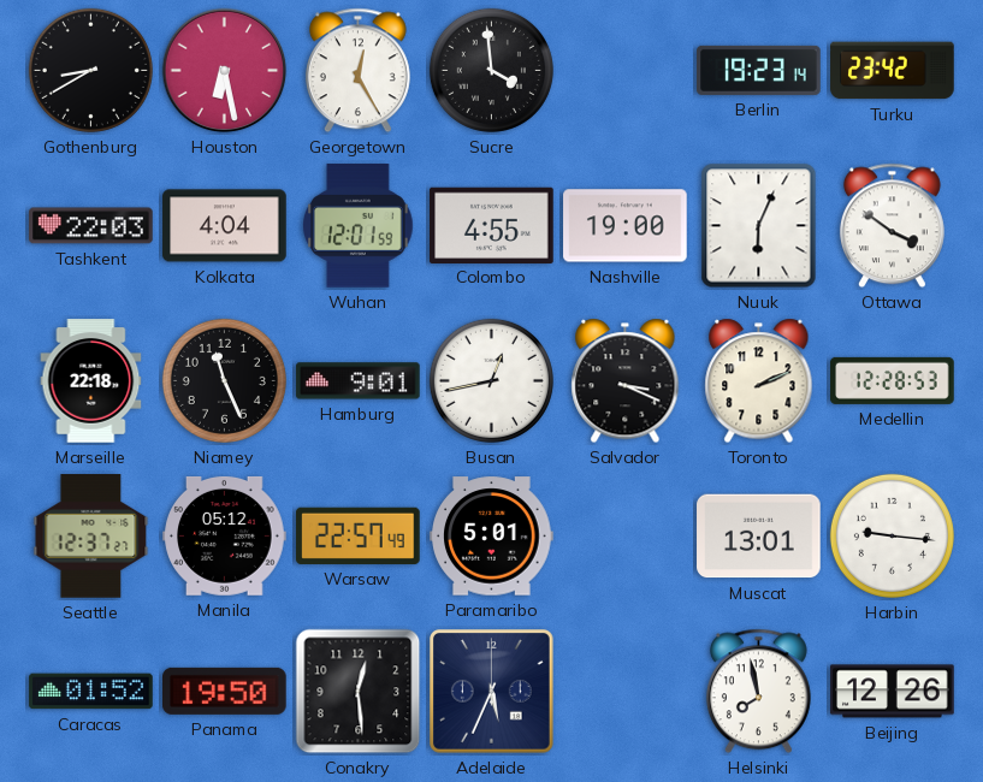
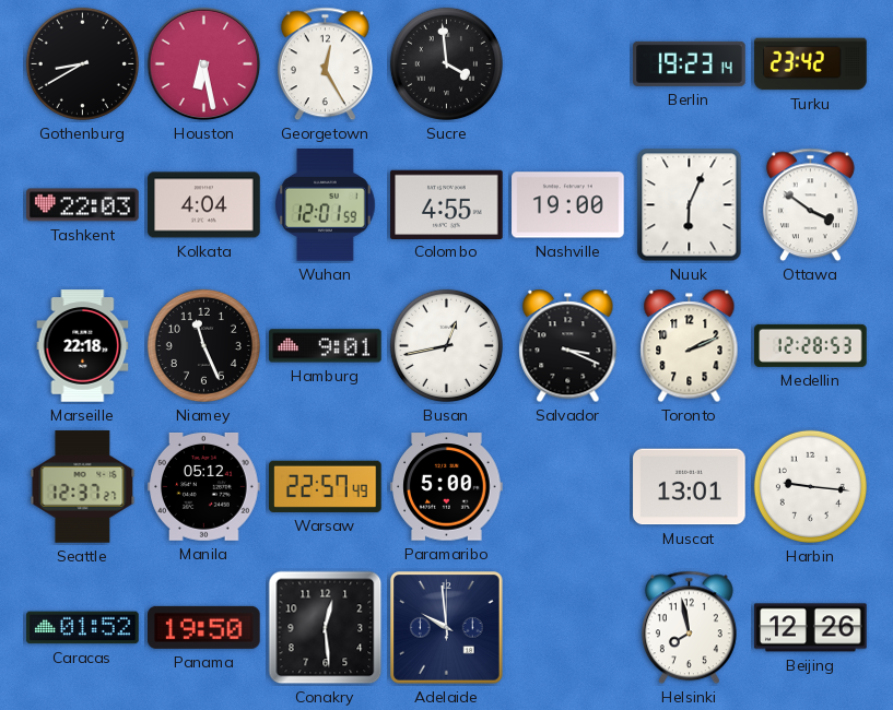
Paramaribo: 5:01 -> 5:00 (447, 487)
Adelaide: 5:34 -> 9:59 (447, 628)
